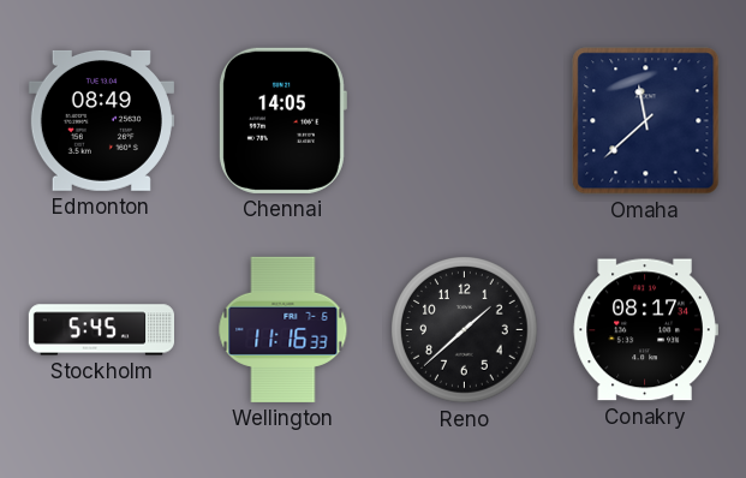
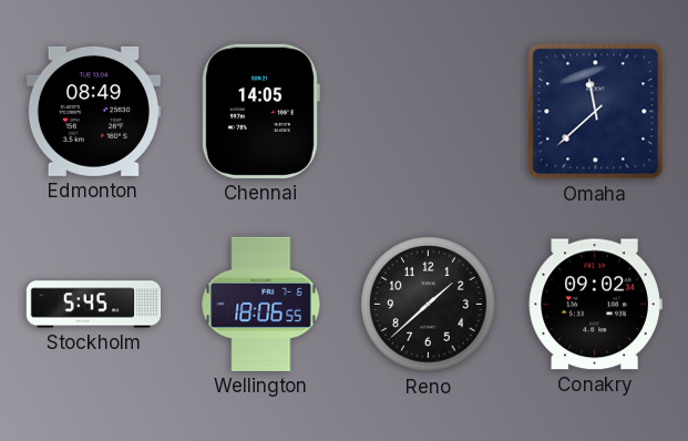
Wellington: 11:16 -> 18:06 (261, 304)
Conakry: 08:17 -> 09:02 (595, 305)
